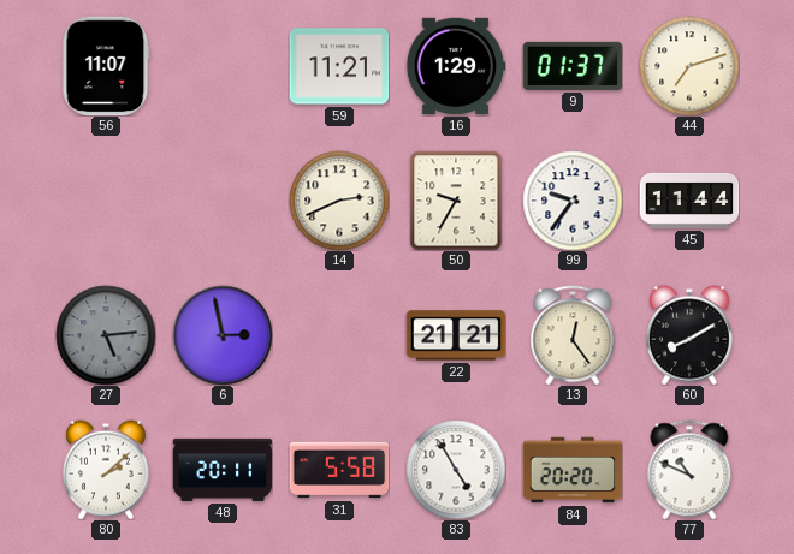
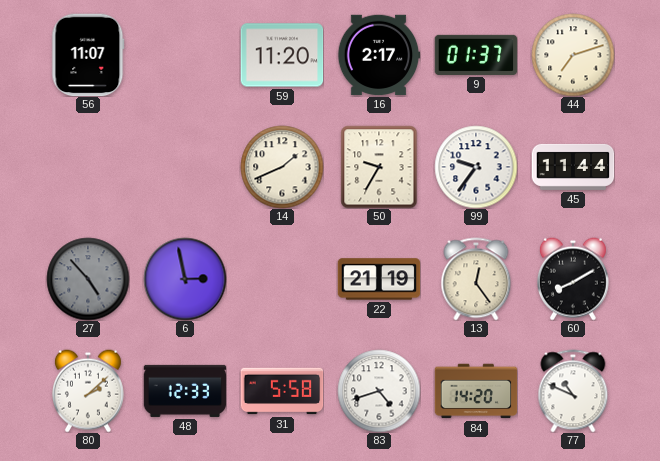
59: 11:21 -> 11:20 (282, 55)
16: 1:29 -> 2:17 (379, 55)
14: 2:41 -> 1:41 (282, 167)
27: 5:14 -> 4:53 (88, 279)
22: 21:21 -> 21:19 (379, 279)
48: 20:11 -> 12:33 (185, 391)
83: 4:55 -> 4:42 (379, 391)
84: 20:20 -> 14:20 (476, 391)
